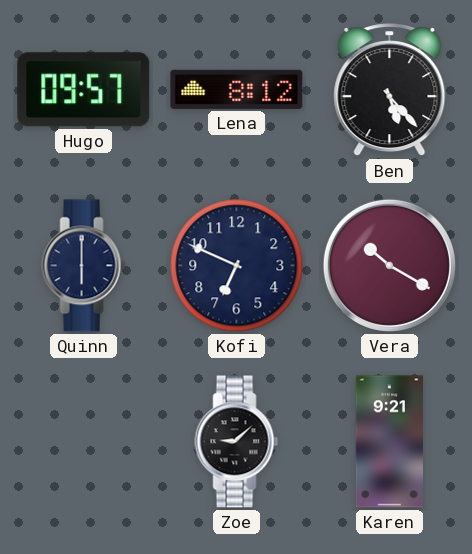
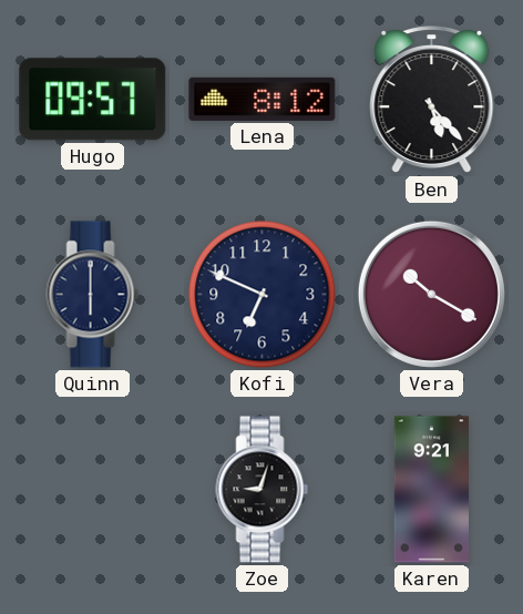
Zoe: 9:08 -> 9:03 (263, 490)
